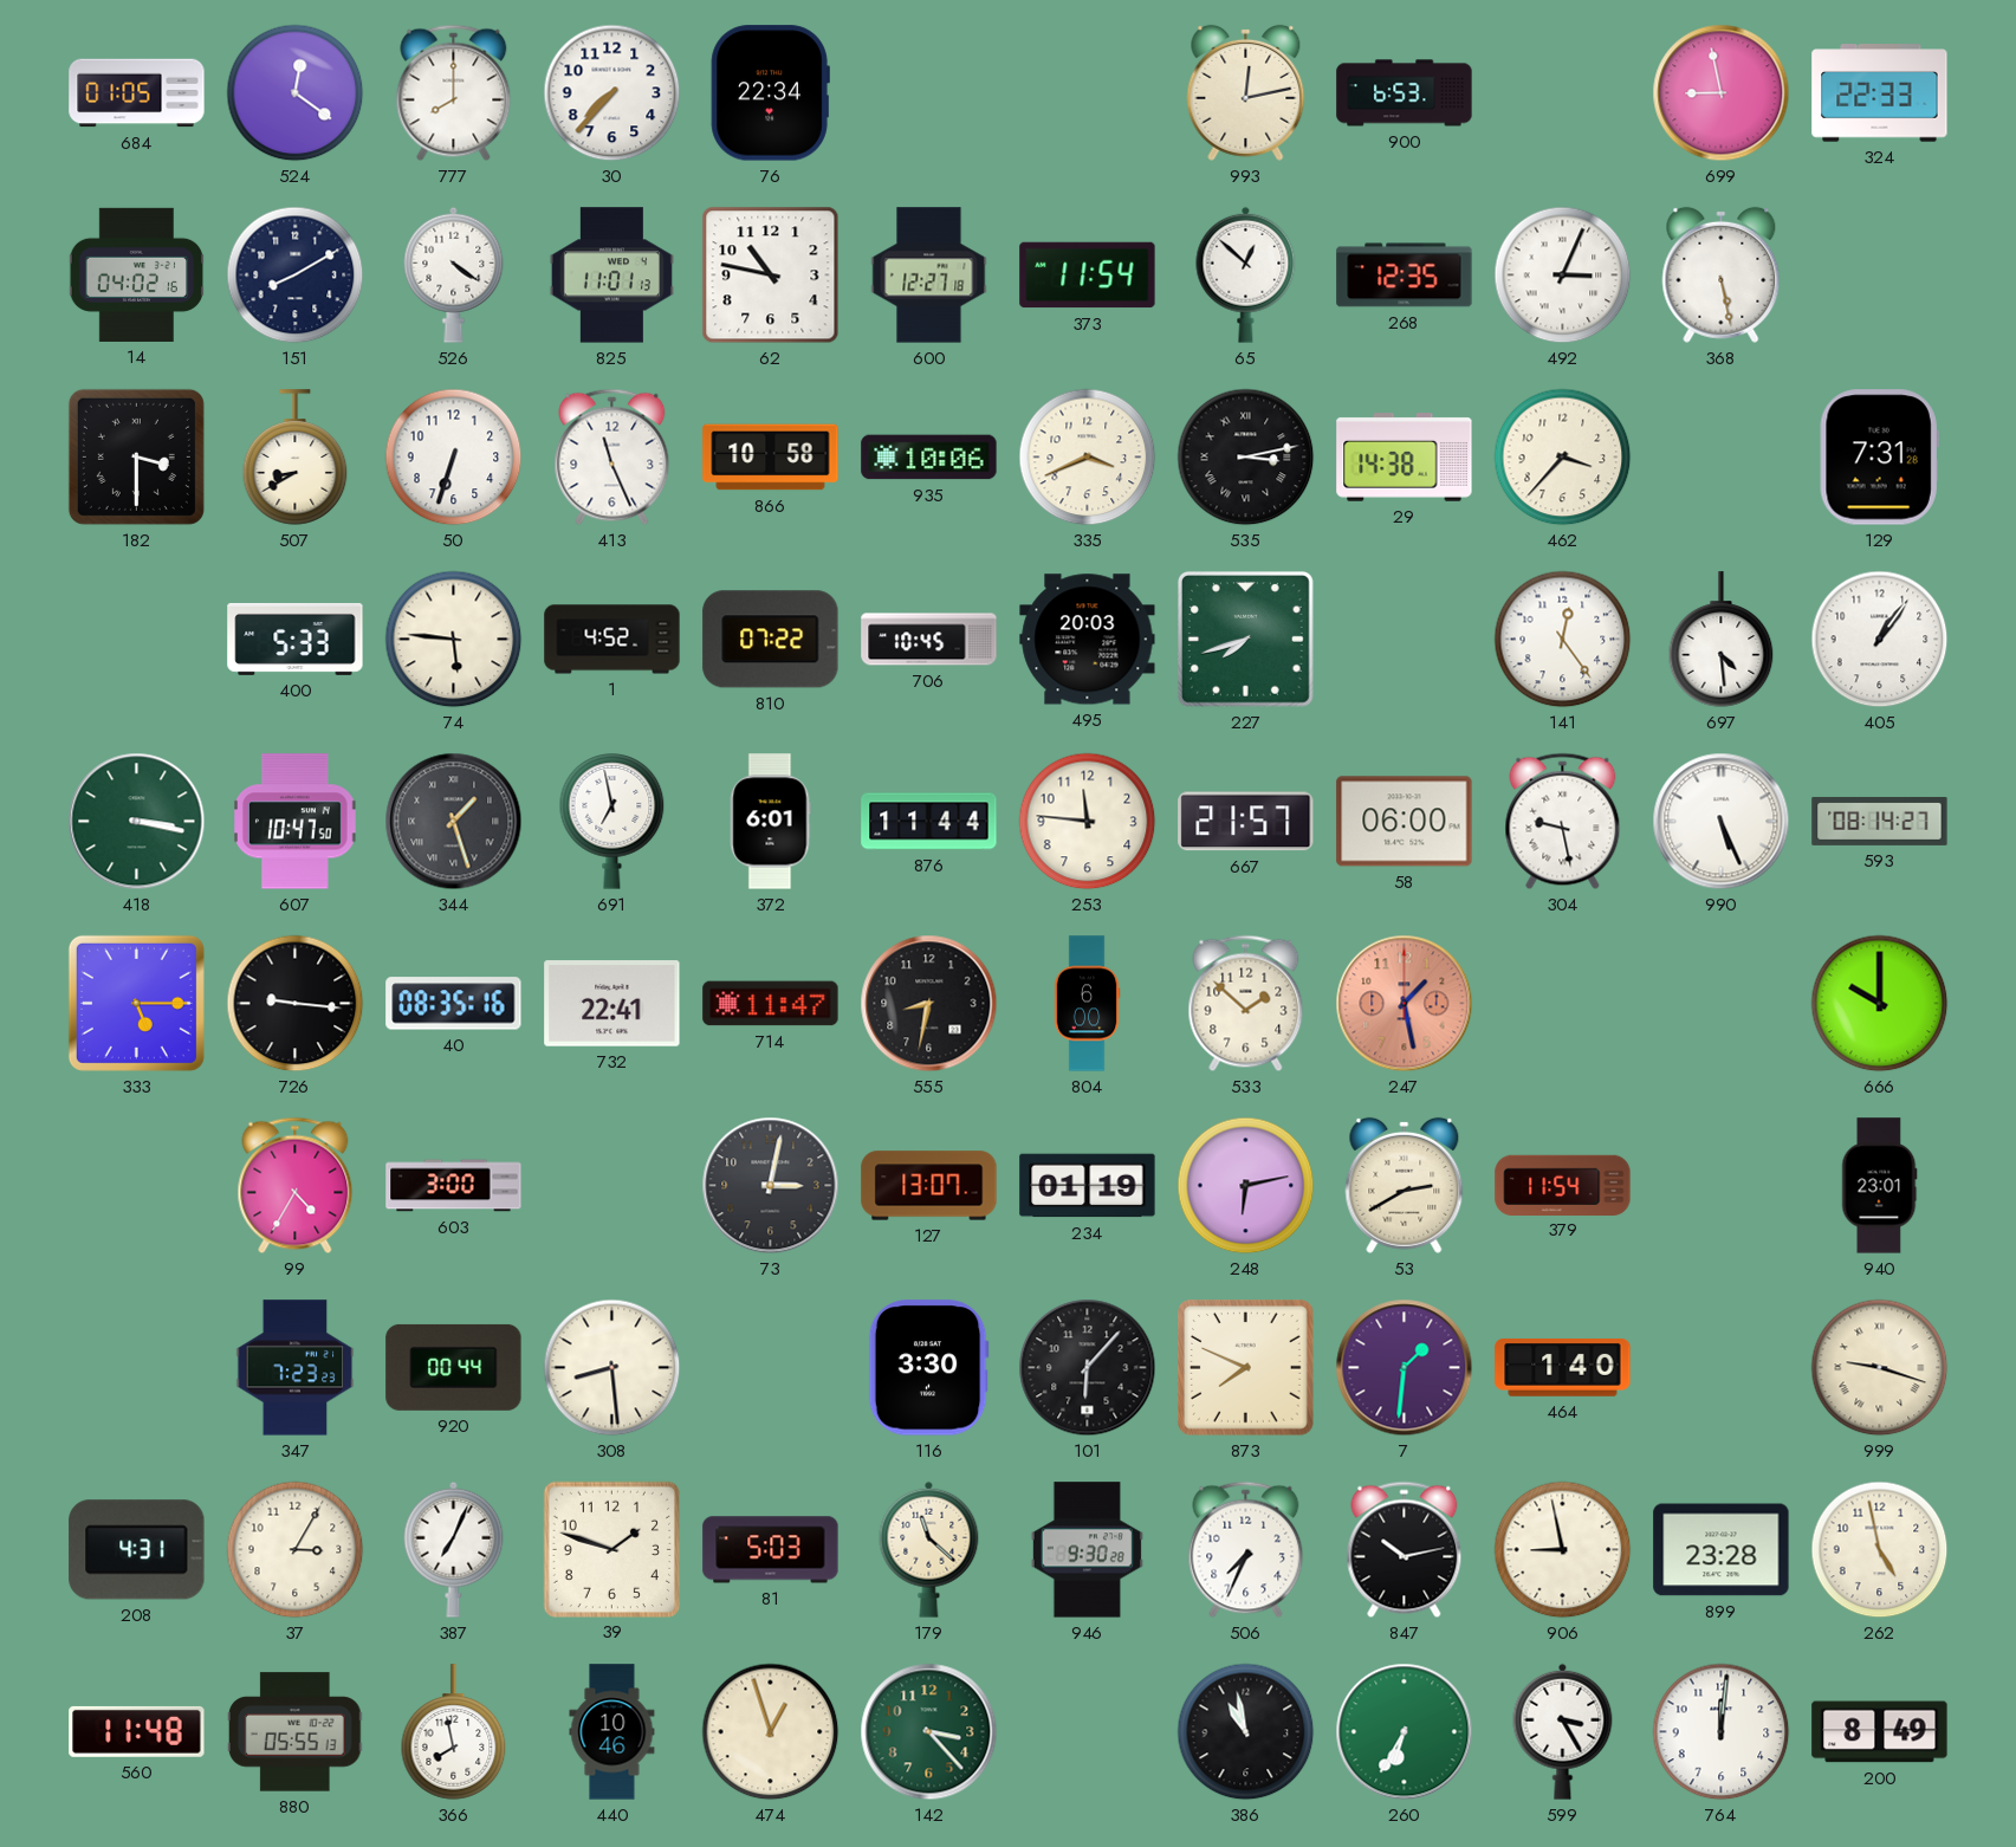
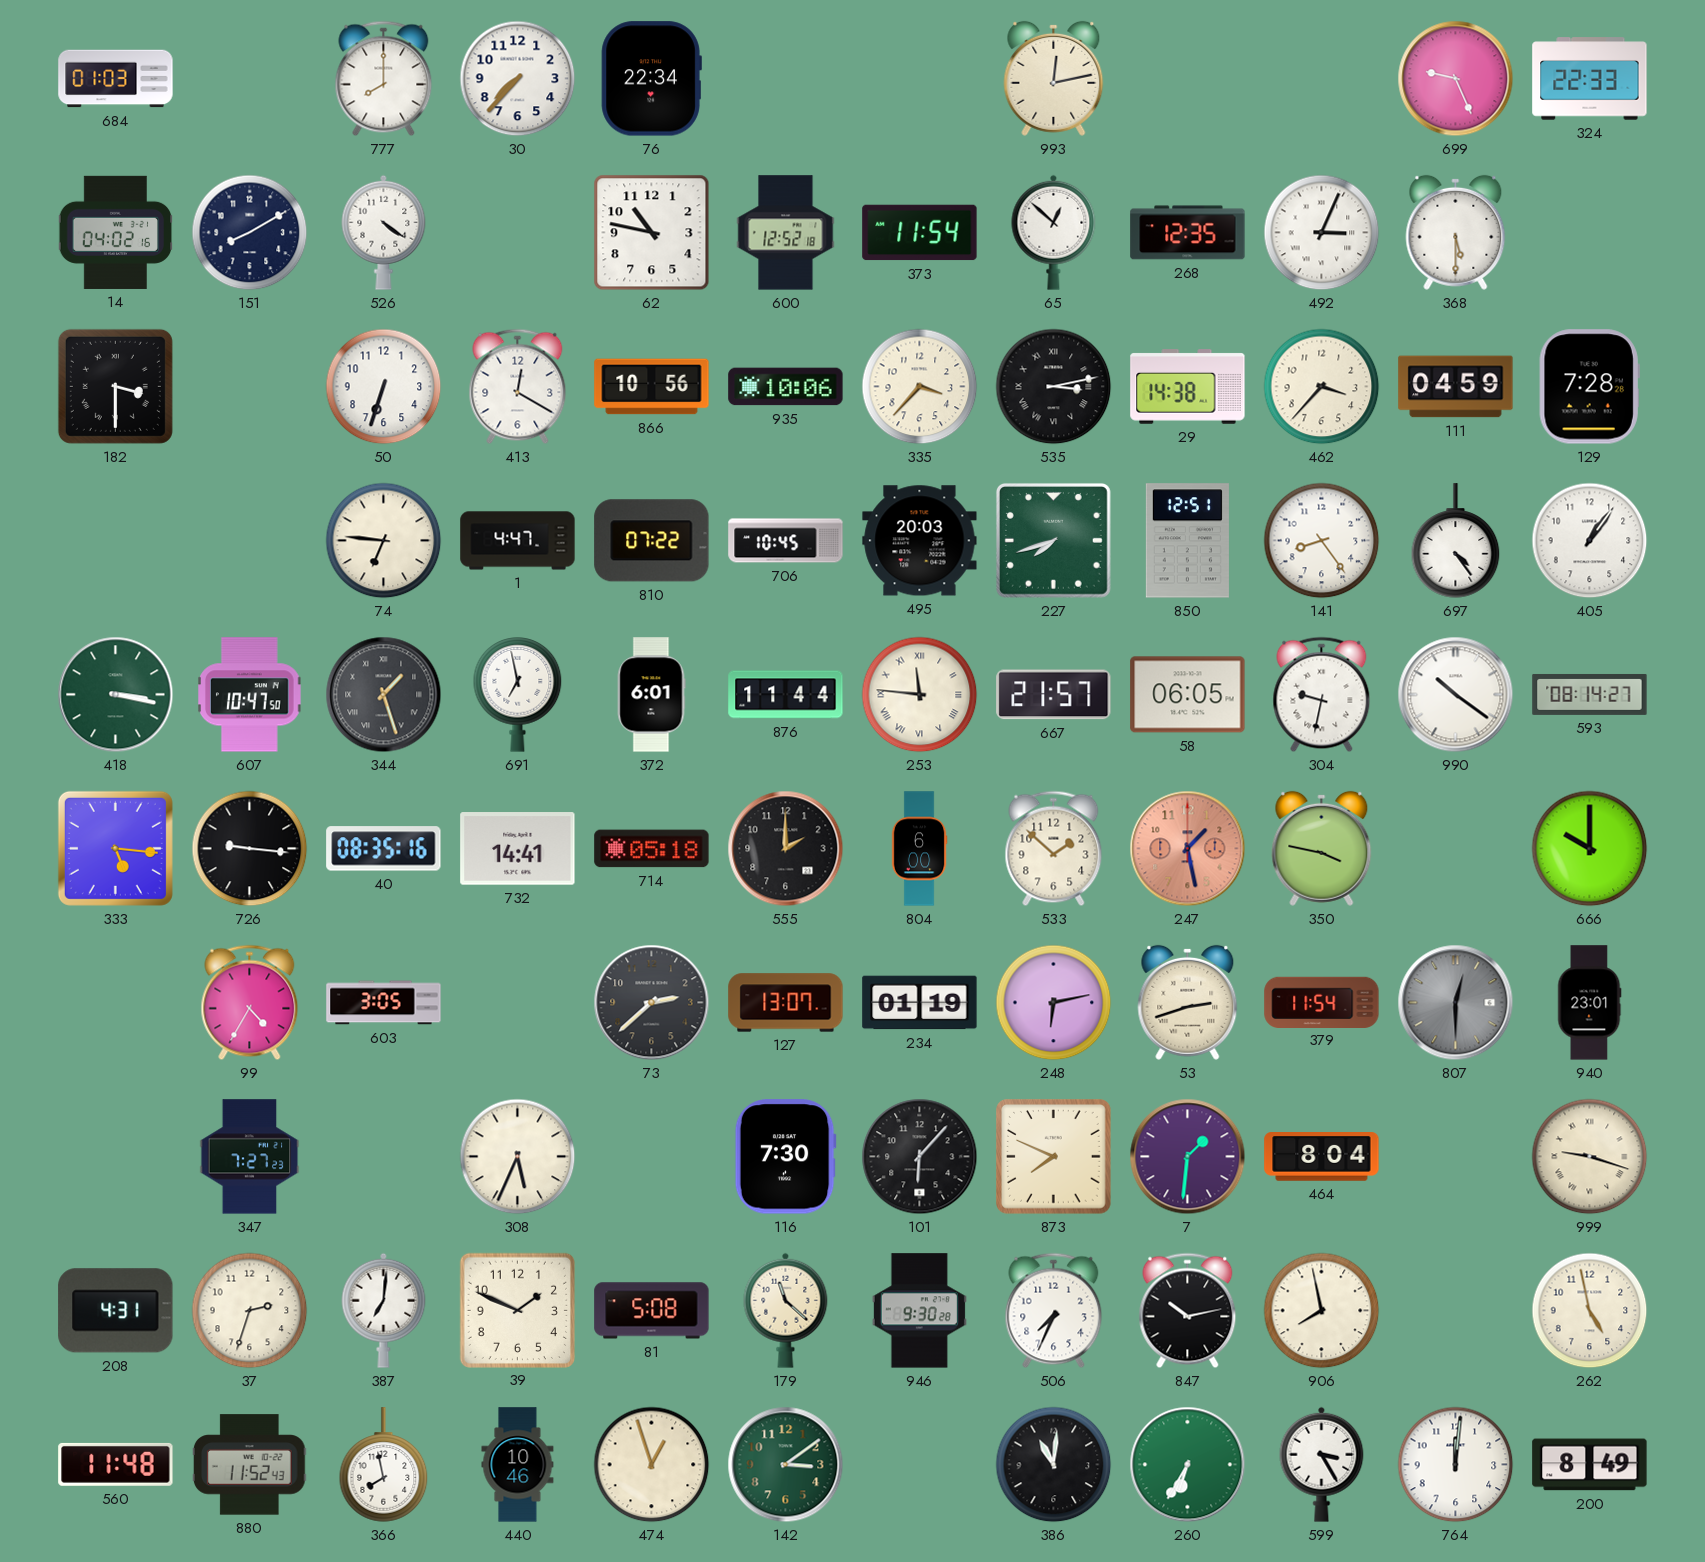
684: 01:05 -> 01:03 (116, 79)
524: 12:21 -> none (296, 93)
900: 6:53 -> none (1405, 93)
699: 8:58 -> 9:26 (1456, 79)
825: 11:01 -> none (611, 276)
600: 12:27 -> 12:52 (786, 233)
368: 5:28 -> 5:30 (1456, 232)
507: 8:40 -> none (296, 458)
413: 11:26 -> 12:20 (518, 387)
866: 10:58 -> 10:56 (652, 387)
335: 3:41 -> 3:37 (920, 387)
111: none -> 04:59 (1456, 387)
129: 7:31 -> 7:28 (1589, 387)
400: 5:33 -> none (296, 639)
74: 5:46 -> 6:46 (384, 541)
1: 4:52 -> 4:47 (518, 541)
850: none -> 12:51 (1187, 541)
141: 12:24 -> 8:24 (1322, 541)
697: 4:29 -> 4:24 (1456, 541)
253 numerals: Arabic -> Roman (920, 695)
58: 06:00 -> 06:05 (1188, 695)
304: 9:28 -> 9:32 (1322, 695)
990: 5:26 -> 10:21 (1456, 695)
333: 5:15 -> 5:16 (115, 848)
732: 22:41 -> 14:41 (518, 849)
714: 11:47 -> 05:18 (652, 849)
555: 8:32 -> 2:00 (786, 849)
350: none -> 3:47 (1322, 848)
603: 3:00 -> 3:05 (384, 1003)
73: 3:02 -> 2:38 (652, 1003)
53: 2:40 -> 2:42 (1188, 1002)
807: none -> 12:30 (1456, 1003)
347: 7:23 -> 7:27 (250, 1157)
920: 00:44 -> none (454, 1367)
308: 8:29 -> 5:34 (518, 1157)
116: 3:30 -> 7:30 (785, 1157)
464: 1:40 -> 8:04 (1322, 1157)
37: 3:05 -> 2:33 (250, 1311)
387: 7:04 -> 7:01 (384, 1310)
39: 1:48 -> 1:49 (517, 1310)
81: 5:03 -> 5:08 (652, 1311)
906: 8:58 -> 7:58 (1322, 1311)
899: 23:28 -> none (1722, 1550)
880: 05:55 -> 11:52 (249, 1465)
142: 3:23 -> 3:09 (786, 1465)
386: 10:58 -> 11:01 (1054, 1465)
